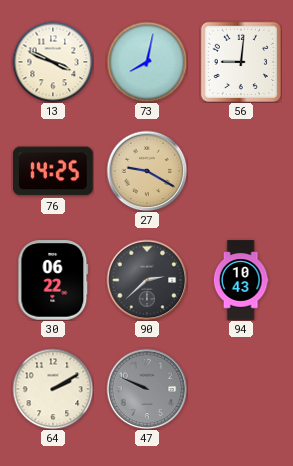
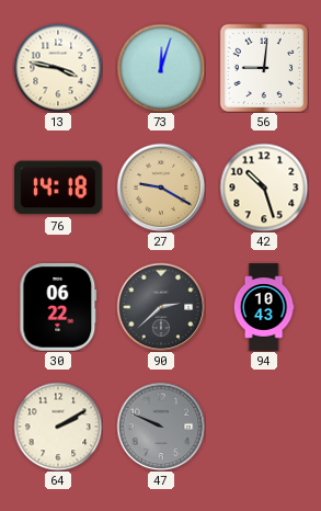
13: 3:49 -> 3:47 (58, 68)
73: 8:02 -> 12:03 (161, 68)
76: 14:25 -> 14:18 (58, 188)
42: none -> 10:27 (264, 188)
